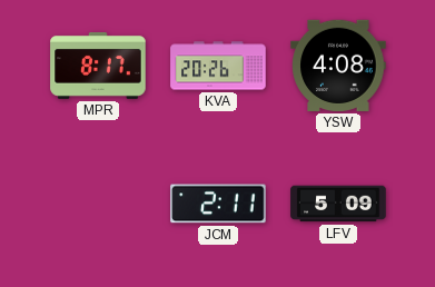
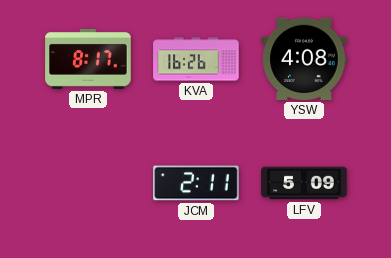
KVA: 20:26 -> 16:26 (196, 59)
